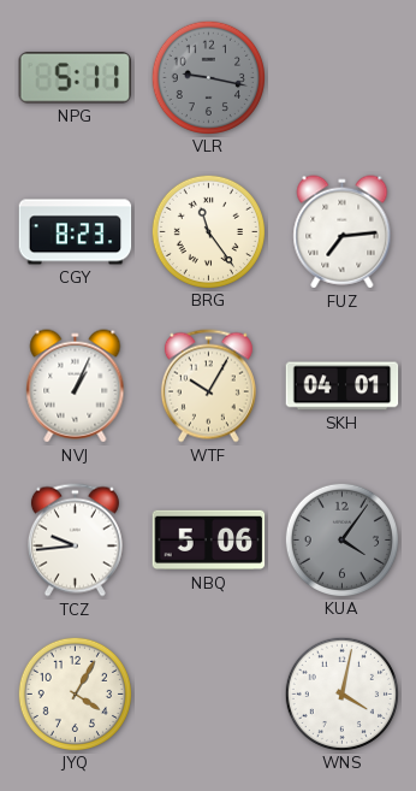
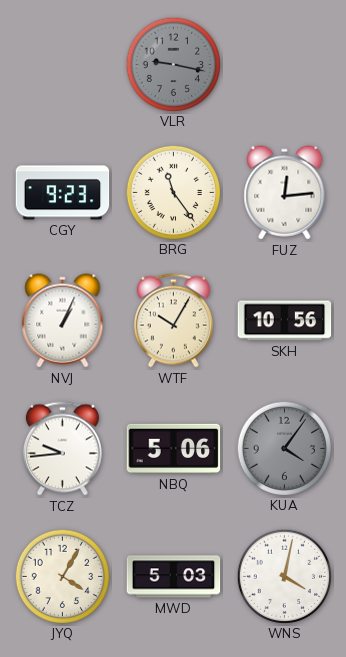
NPG: 5:11 -> none (75, 78)
CGY: 8:23 -> 9:23 (63, 193)
FUZ: 7:14 -> 12:14 (285, 193)
SKH: 04:01 -> 10:56 (285, 321)
MWD: none -> 5:03 (174, 577)
